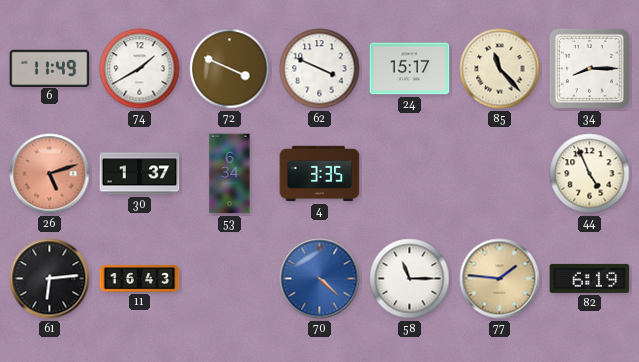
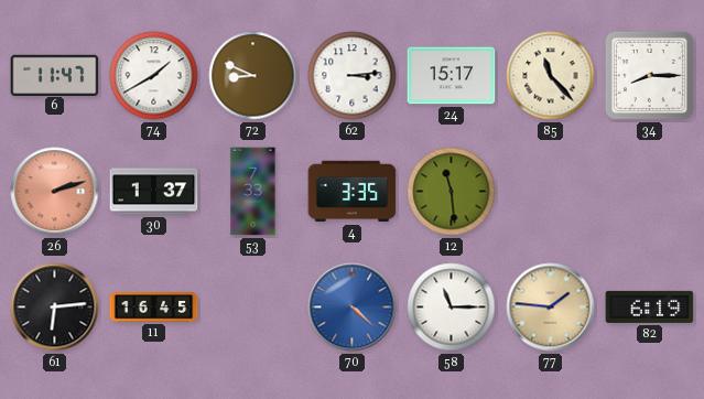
6: 11:49 -> 11:47 (55, 75)
72: 3:49 -> 8:49 (253, 76)
62: 3:49 -> 3:14 (353, 76)
26: 5:12 -> 2:12 (55, 192)
53: 6:34 -> 7:33 (253, 192)
12: none -> 11:29 (452, 192)
44: 4:56 -> none (590, 174)
11: 16:43 -> 16:45 (154, 308)
